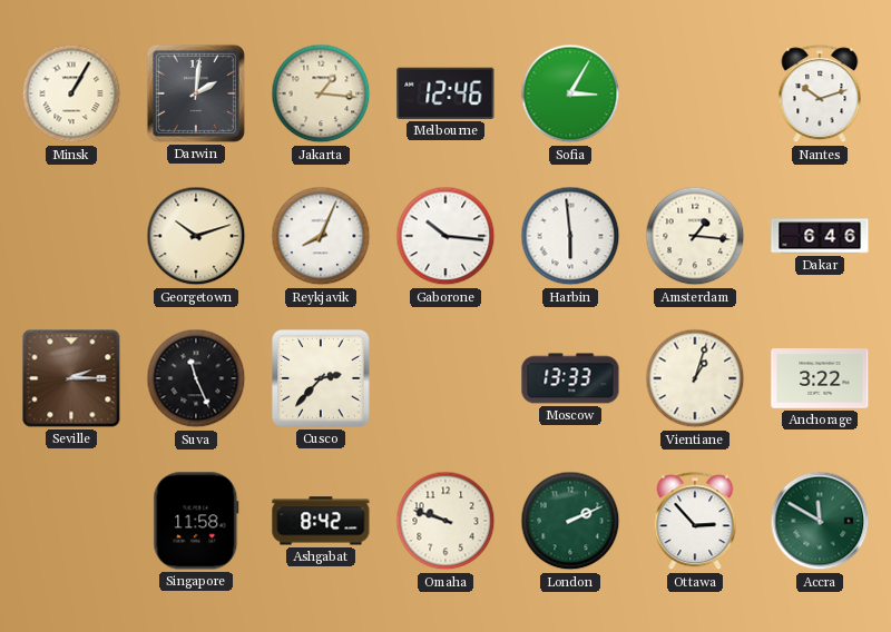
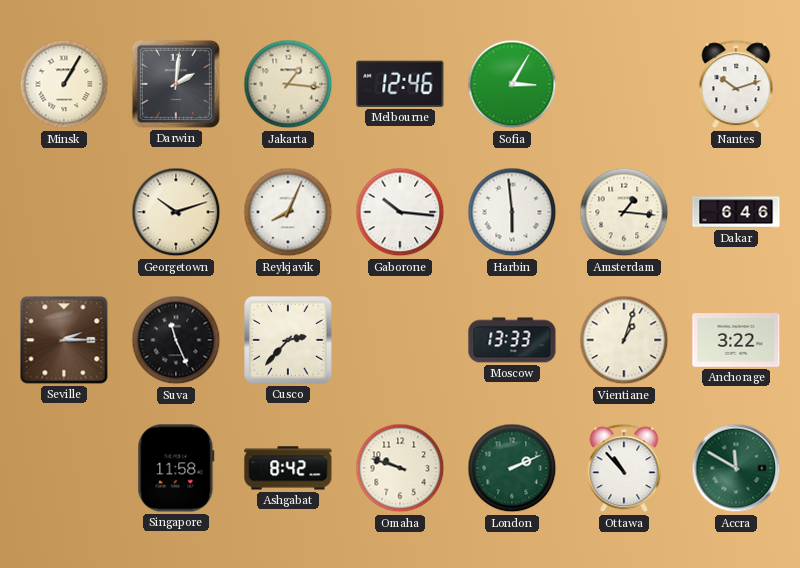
Ottawa: 2:53 -> 10:53 (624, 469)
